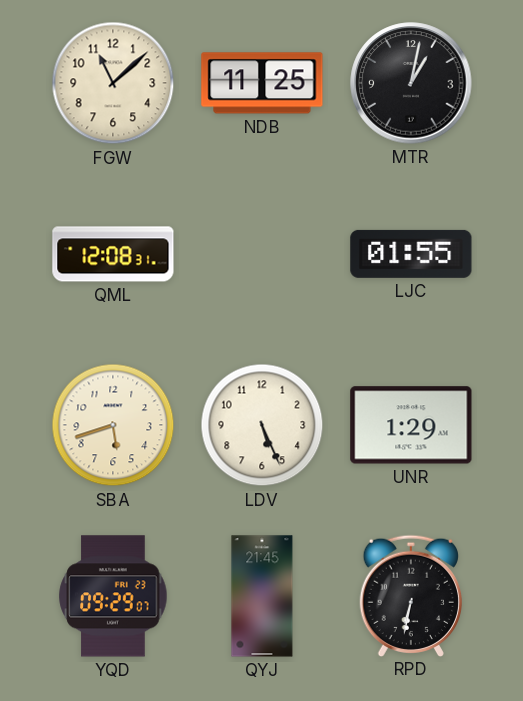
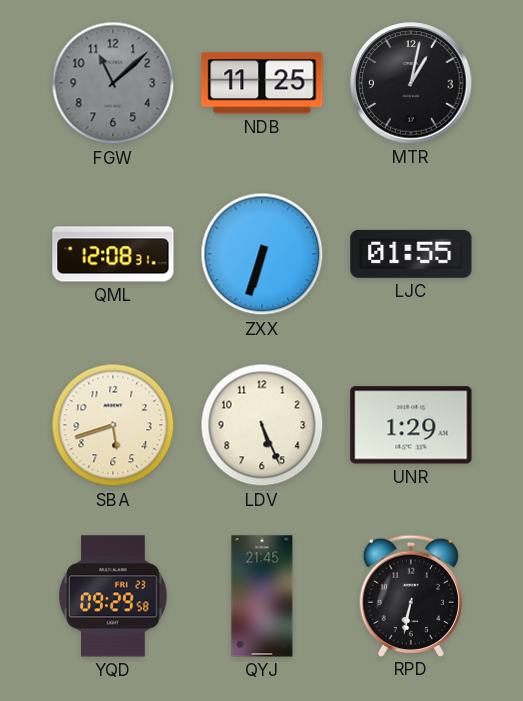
FGW dial: cream -> grey (113, 83)
ZXX: none -> 6:33 (262, 254)
YQD: 09:29:07 -> 09:29:58 (113, 596)
